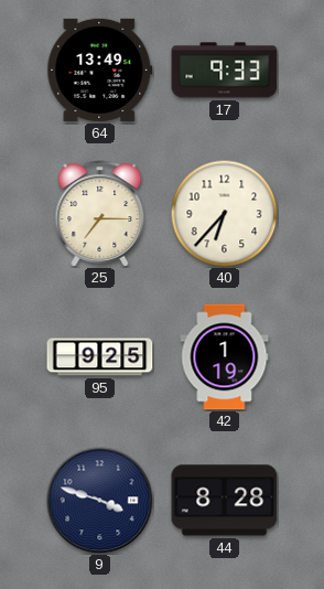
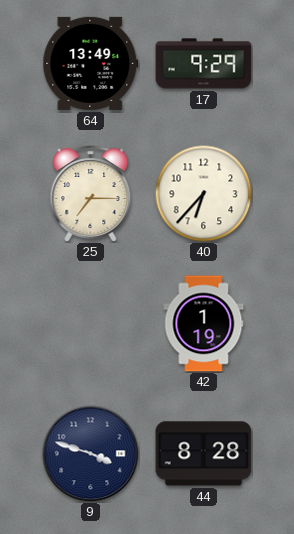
17: 9:33 -> 9:29 (204, 64)
95: 9:25 -> none (100, 357)
